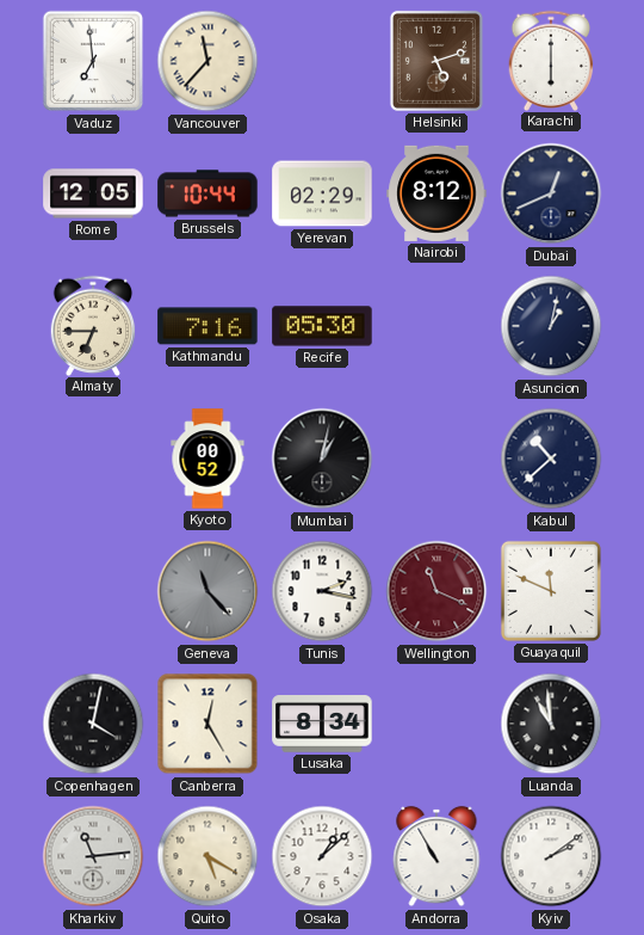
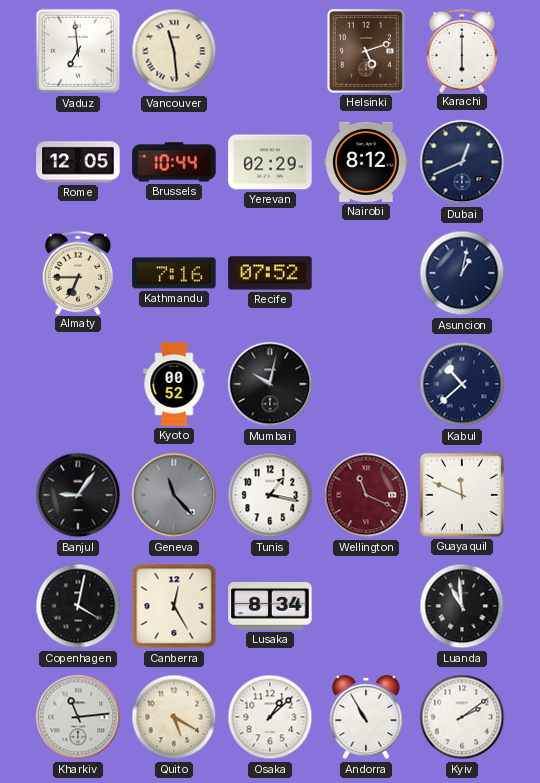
Vancouver: 11:37 -> 11:29 (174, 51)
Recife: 05:30 -> 07:52 (270, 273)
Mumbai: 1:02 -> 10:02 (270, 384)
Banjul: none -> 9:06 (78, 495)
Tunis: 2:17 -> 1:17 (270, 495)
